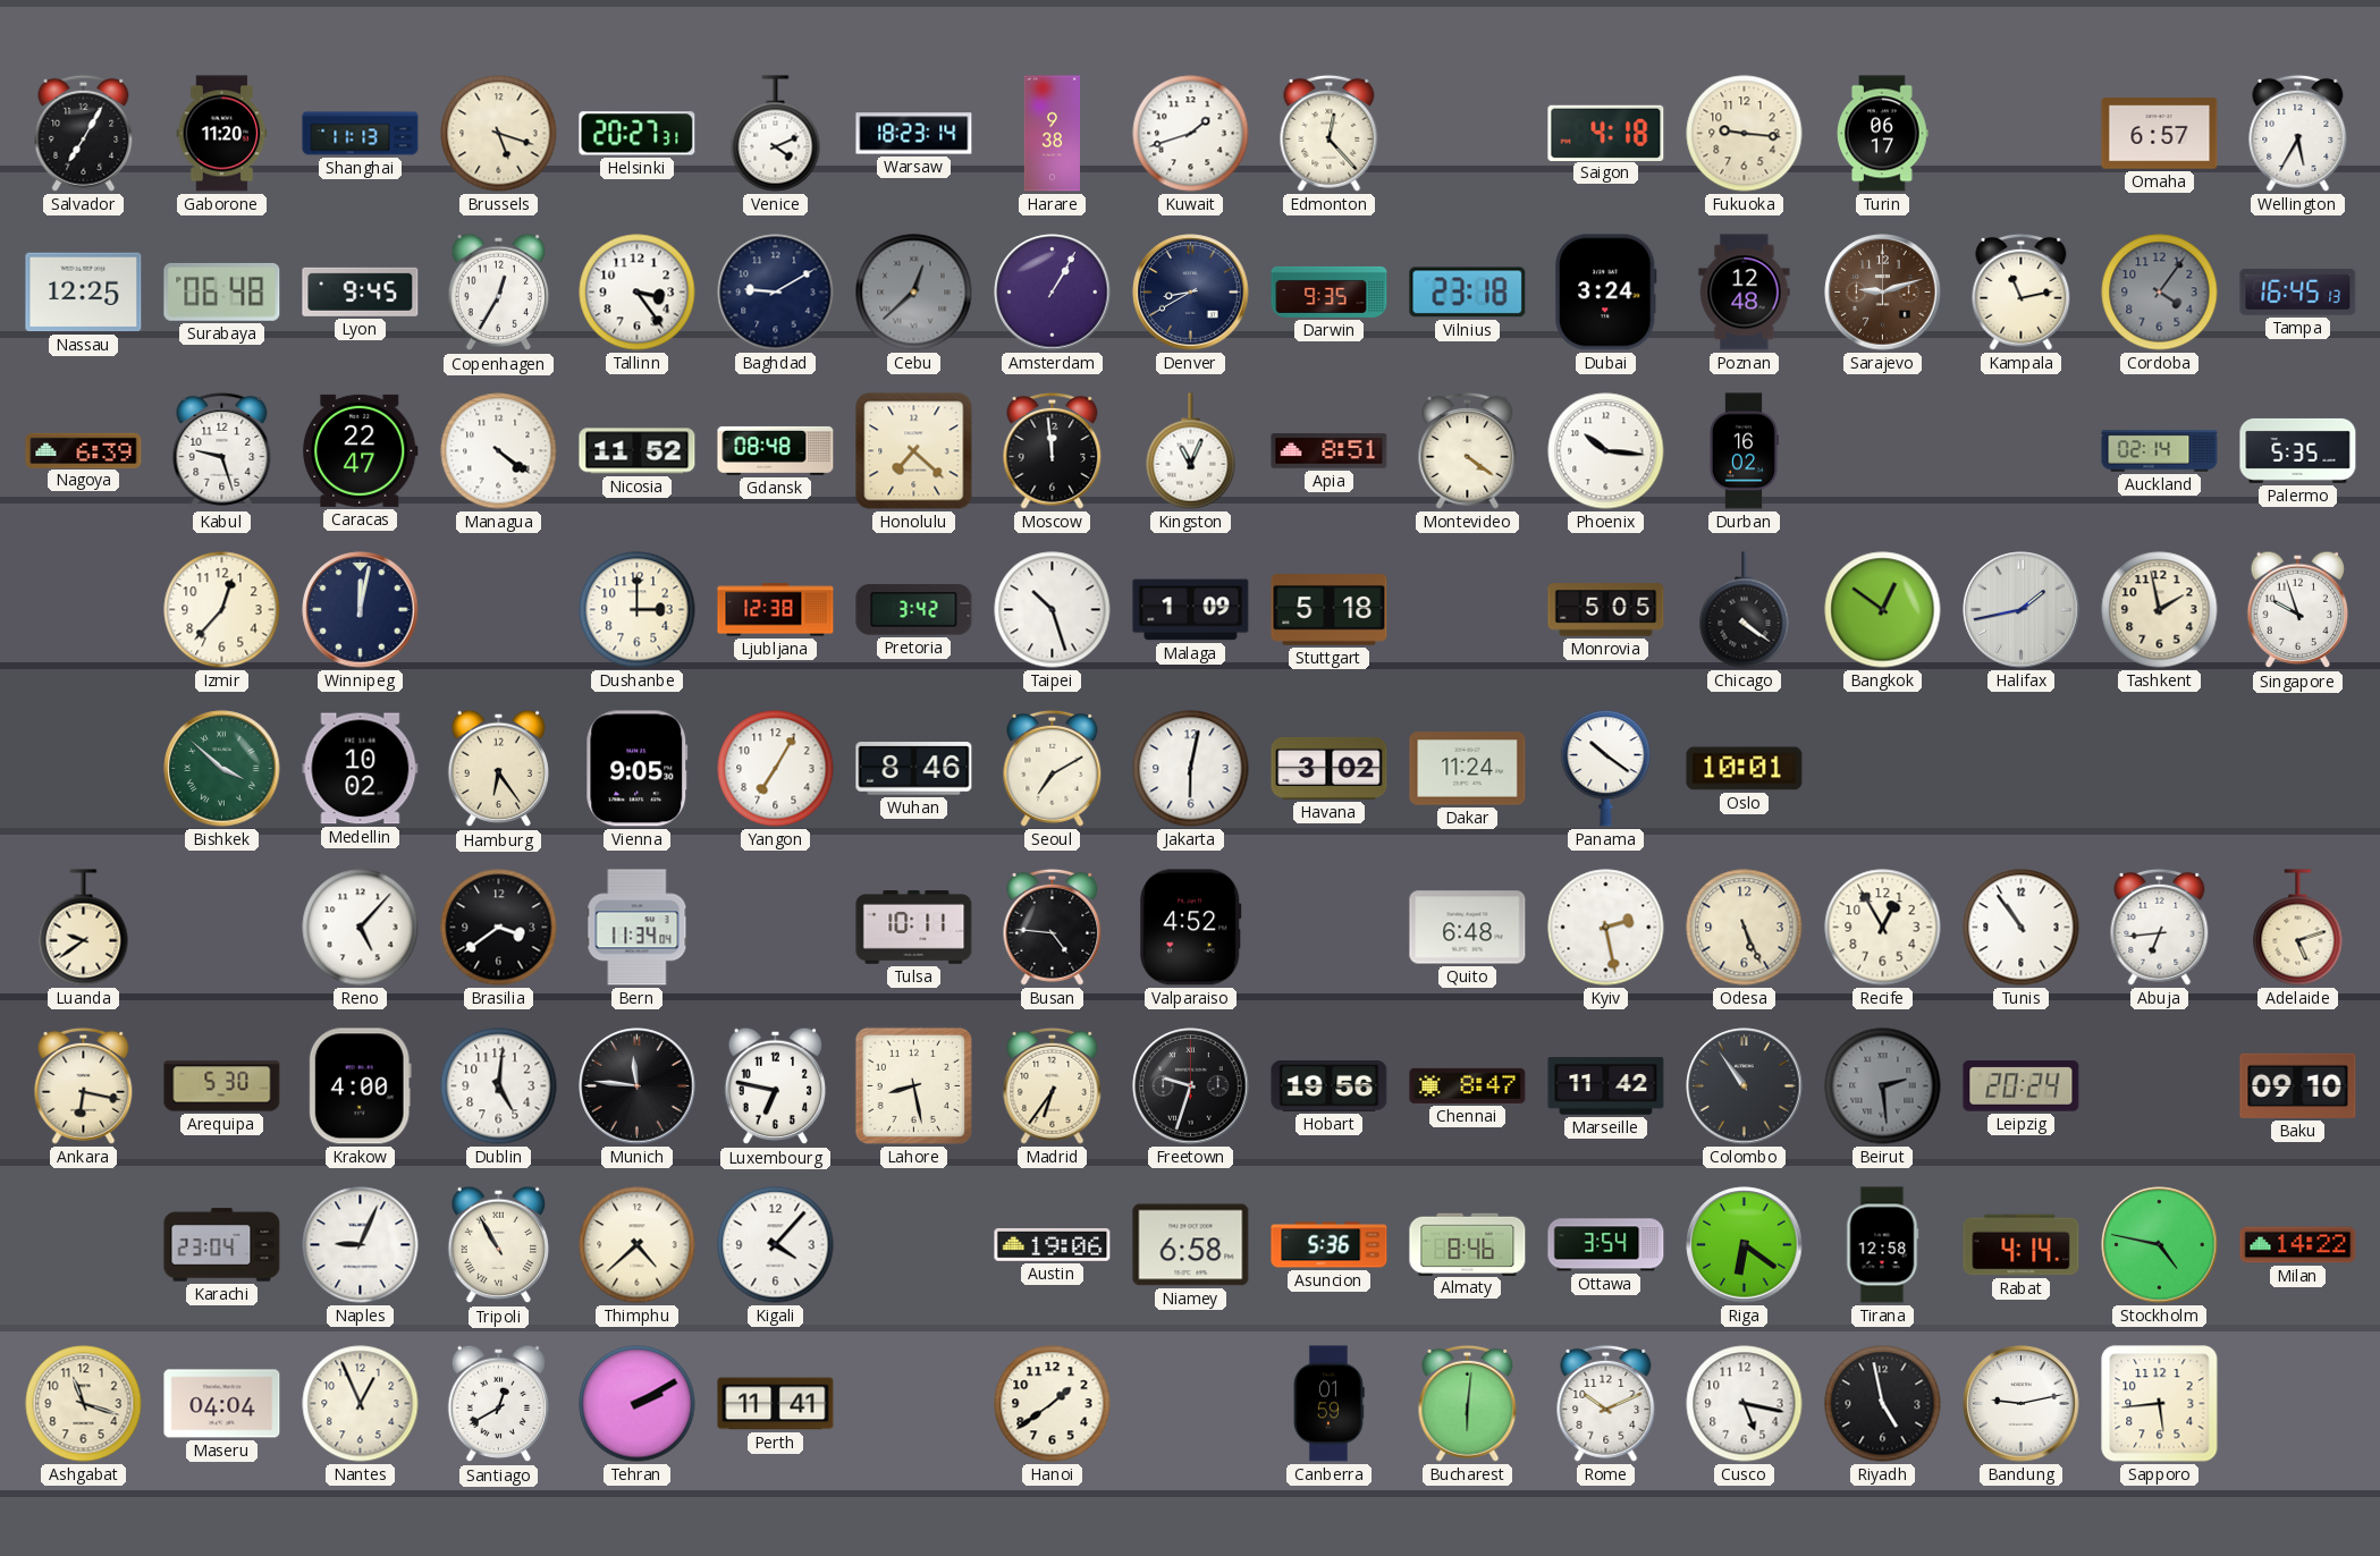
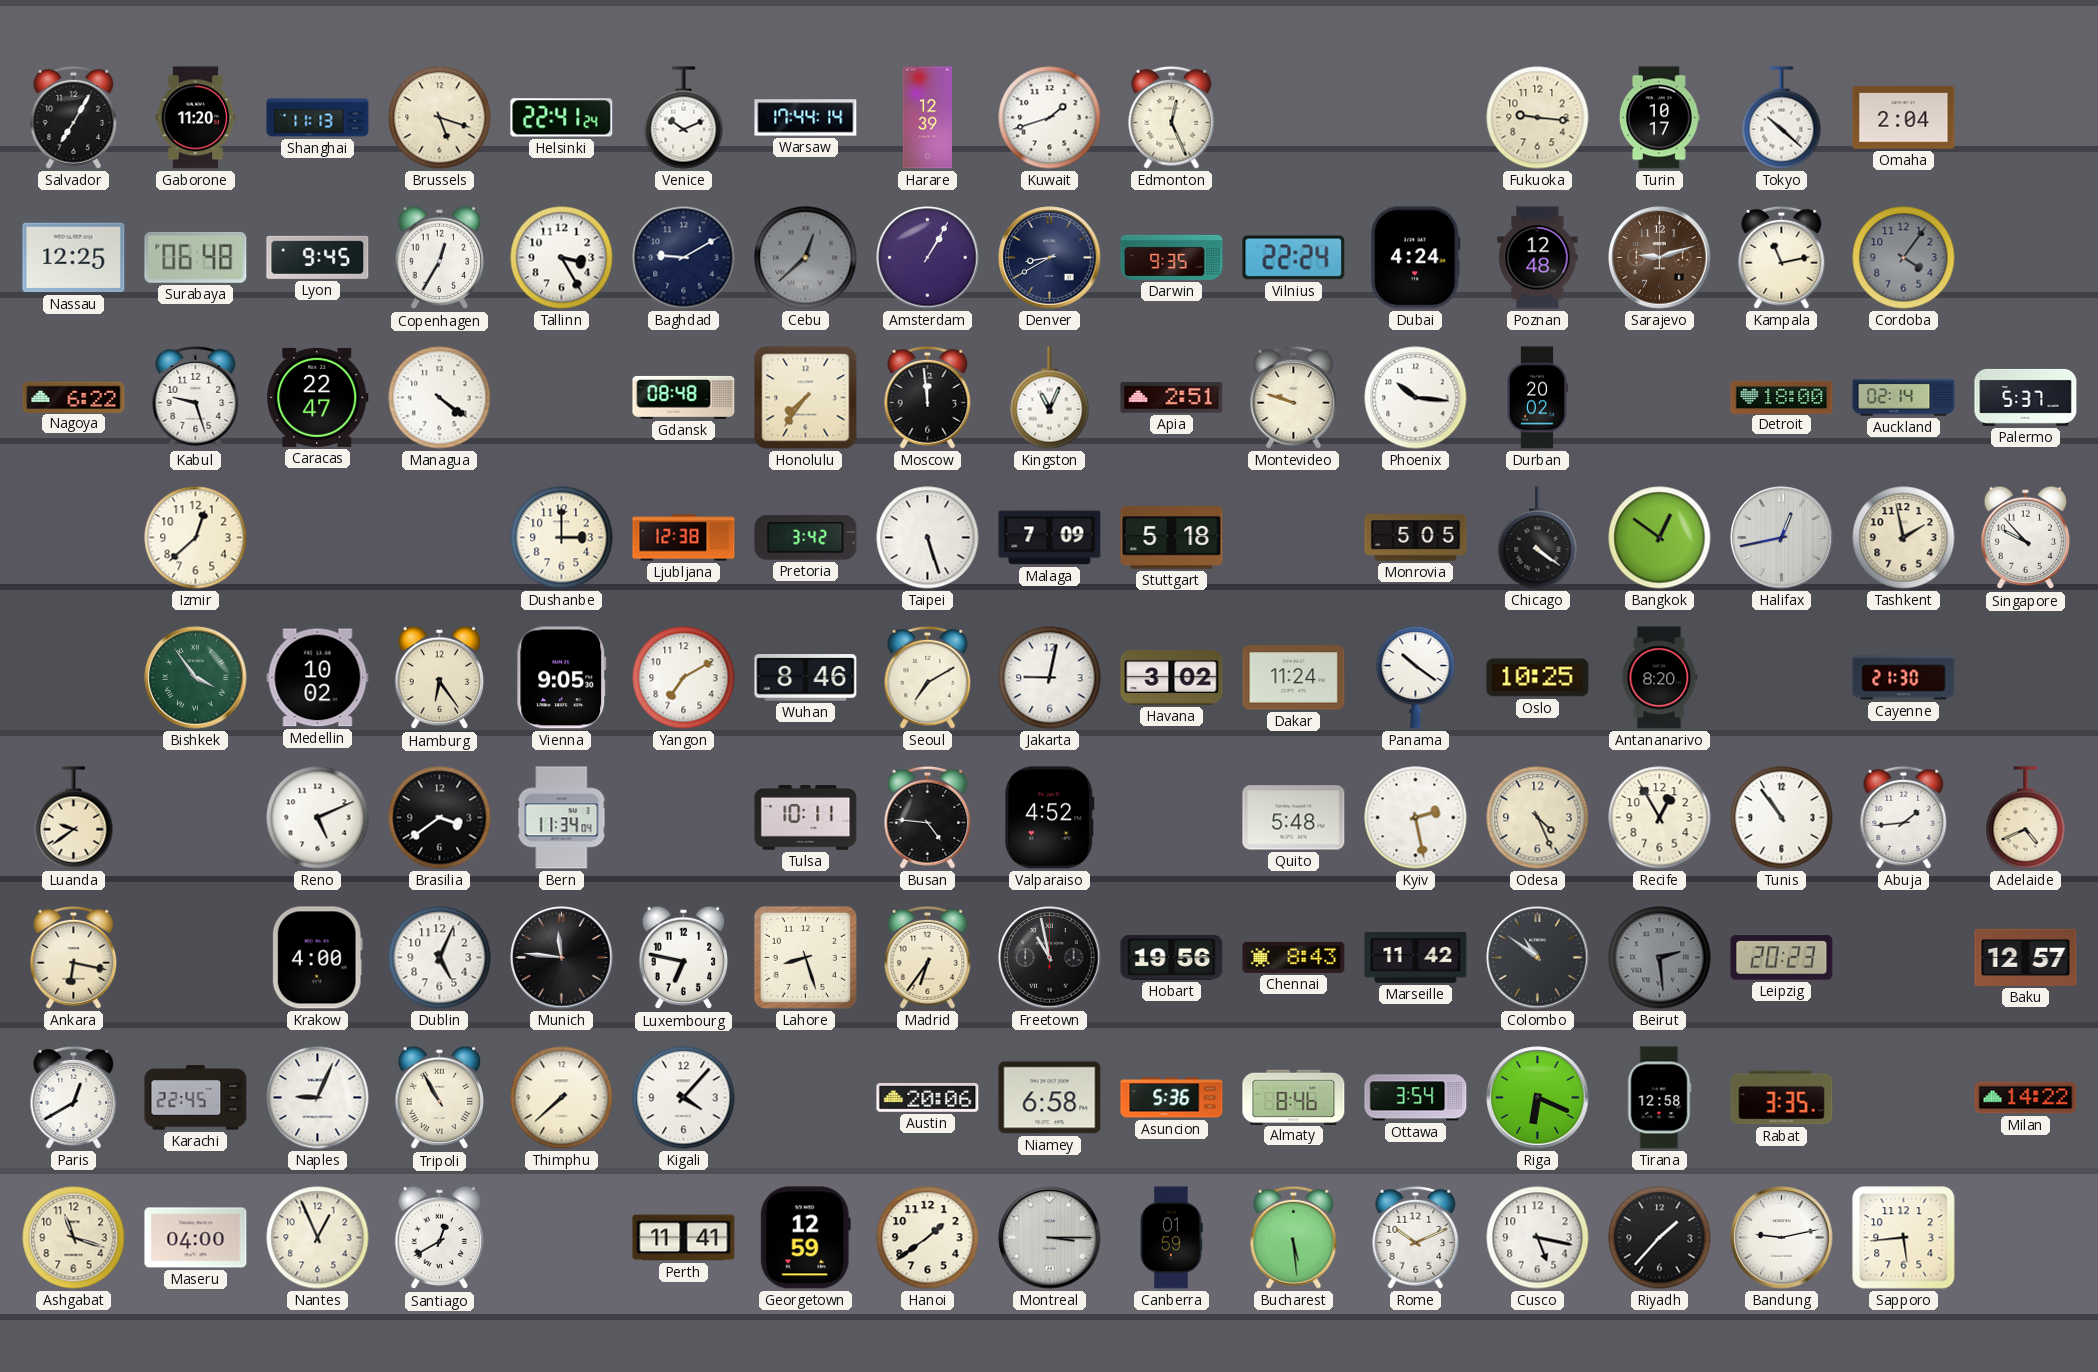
Helsinki: 20:27 -> 22:41 (562, 118)
Venice: 4:11 -> 10:11 (684, 118)
Warsaw: 18:23 -> 17:44 (806, 118)
Harare: 9:38 -> 12:39 (927, 118)
Edmonton: 12:23 -> 12:26 (1172, 117)
Saigon: 4:18 -> none (1606, 133)
Turin: 06:17 -> 10:17 (1660, 118)
Tokyo: none -> 10:22 (1782, 118)
Omaha: 6:57 -> 2:04 (1904, 118)
Wellington: 5:35 -> none (2298, 133)
Tallinn: 3:24 -> 3:25 (562, 258)
Vilnius: 23:18 -> 22:24 (1294, 258)
Dubai: 3:24 -> 4:24 (1416, 258)
Tampa: 16:45 -> none (2298, 291)
Nagoya: 6:39 -> 6:22 (74, 397)
Nicosia: 11:52 -> none (638, 451)
Honolulu: 7:22 -> 7:36 (806, 398)
Apia: 8:51 -> 2:51 (1172, 398)
Montevideo: 4:21 -> 9:48 (1294, 397)
Durban: 16:02 -> 20:02 (1537, 398)
Detroit: none -> 18:00 (1782, 397)
Palermo: 5:35 -> 5:37 (2026, 397)
Izmir: 12:37 -> 12:38 (196, 538)
Winnipeg: 12:02 -> none (361, 610)
Taipei: 10:27 -> 5:27 (928, 538)
Malaga: 1:09 -> 7:09 (1050, 538)
Halifax: 1:43 -> 12:43 (1782, 538)
Singapore: 9:57 -> 9:53 (2026, 538)
Bishkek: 3:52 -> 3:54 (196, 678)
Yangon: 7:05 -> 7:10 (684, 678)
Jakarta: 6:02 -> 9:02 (1050, 678)
Oslo: 10:01 -> 10:25 (1538, 678)
Antananarivo: none -> 8:20 (1660, 678)
Cayenne: none -> 21:30 (1904, 678)
Reno: 5:07 -> 5:11 (318, 818)
Quito: 6:48 -> 5:48 (1294, 818)
Odesa: 5:26 -> 4:26 (1538, 818)
Abuja: 6:44 -> 1:44 (1904, 817)
Adelaide: 5:12 -> 4:41 (2026, 818)
Arequipa: 5:30 -> none (222, 1086)
Dublin: 5:01 -> 5:04 (440, 958)
Lahore: 8:28 -> 8:27 (805, 957)
Freetown: 9:33 -> 10:58 (1050, 958)
Chennai: 8:47 -> 8:43 (1294, 957)
Colombo: 10:54 -> 10:51 (1538, 958)
Leipzig: 20:24 -> 20:23 (1782, 958)
Baku: 09:10 -> 12:57 (2026, 957)
Paris: none -> 12:40 (74, 1097)
Karachi: 23:04 -> 22:45 (196, 1098)
Thimphu: 4:38 -> 7:38 (562, 1098)
Austin: 19:06 -> 20:06 (928, 1097)
Riga: 6:21 -> 6:19 (1538, 1098)
Rabat: 4:14 -> 3:35 (1782, 1098)
Stockholm: 4:47 -> none (2160, 1245)
Maseru: 04:04 -> 04:00 (196, 1238)
Tehran: 2:10 -> none (638, 1404)
Georgetown: none -> 12:59 (805, 1238)
Montreal: none -> 3:15 (1050, 1238)
Bucharest: 6:01 -> 5:29 (1294, 1237)
Riyadh: 4:58 -> 1:37 (1660, 1238)
